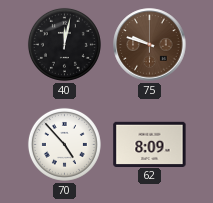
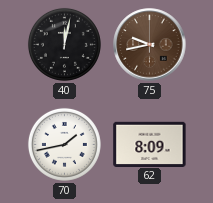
75: 9:48 -> 9:43 (150, 45)
70: 4:53 -> 1:43 (64, 144)
